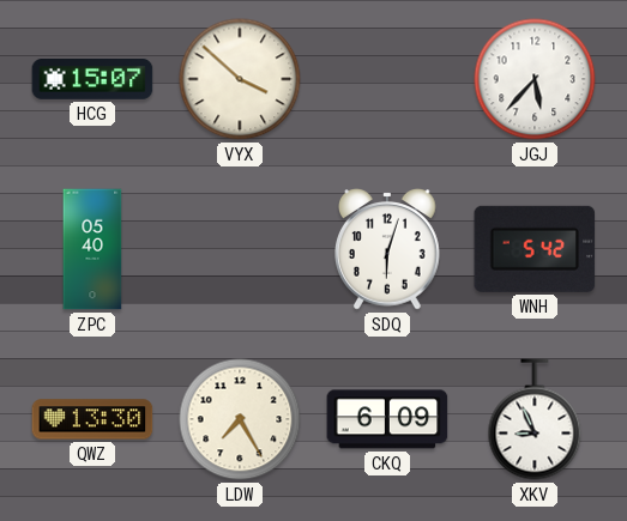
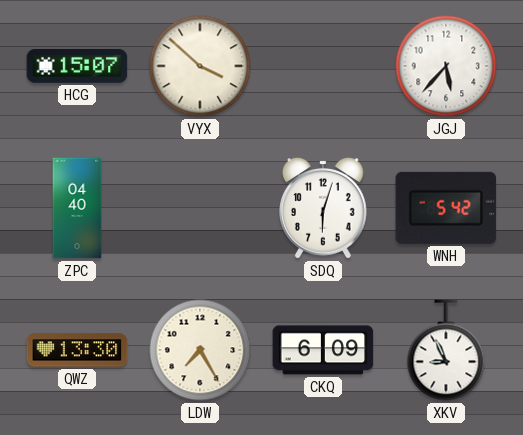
ZPC: 05:40 -> 04:40 (77, 208)
